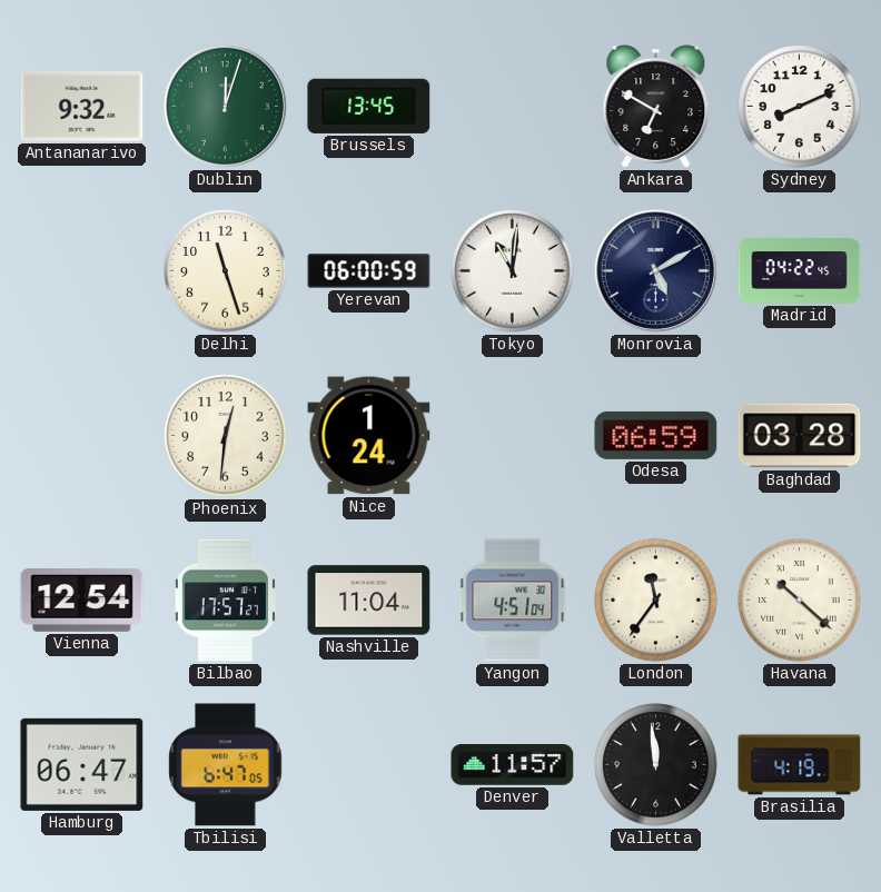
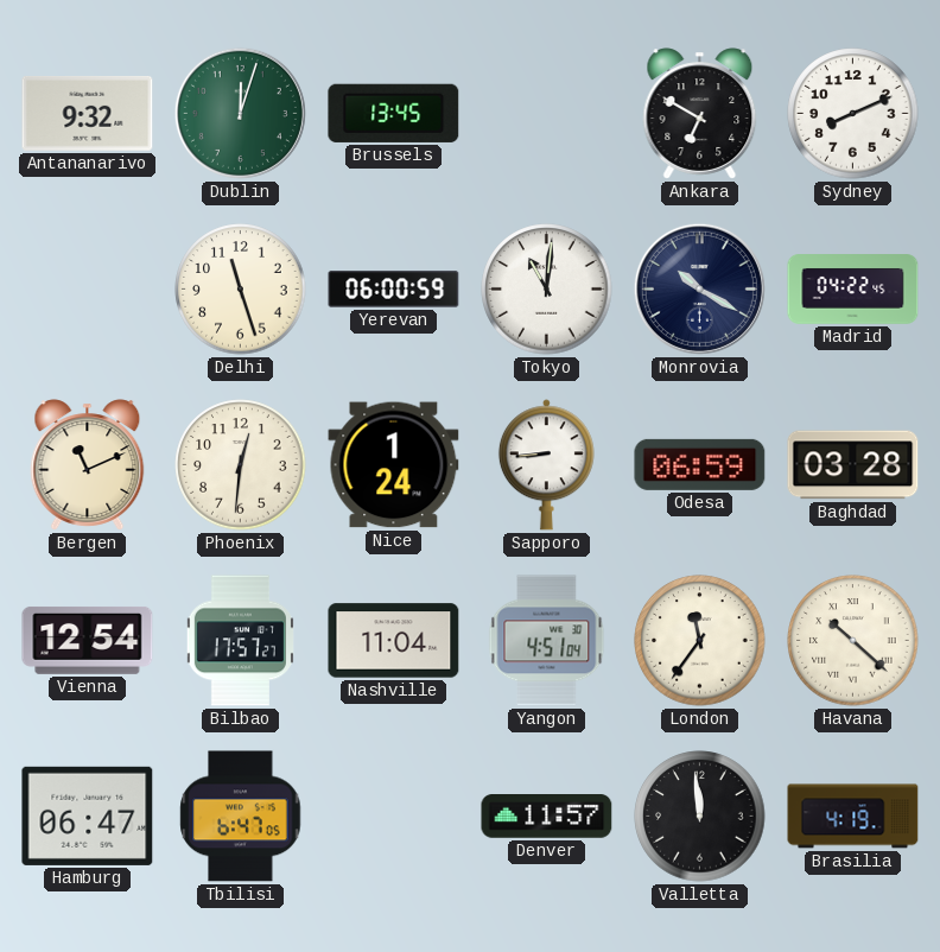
Monrovia: 5:10 -> 10:20 (699, 288)
Bergen: none -> 11:11 (88, 465)
Sapporo: none -> 8:44 (546, 465)
